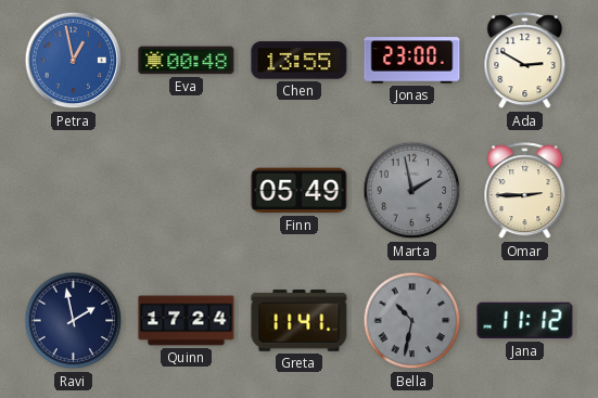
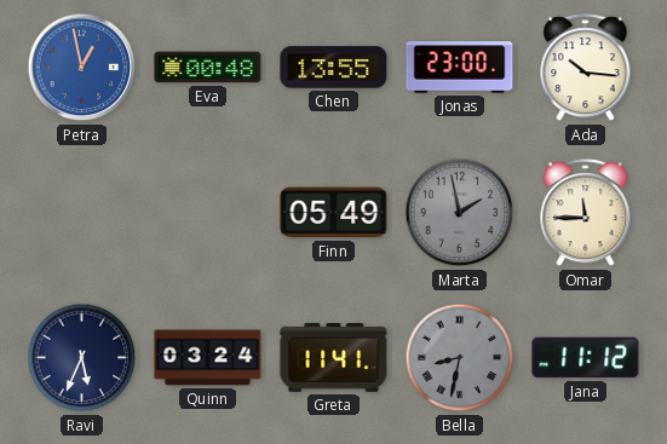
Ada: 2:50 -> 10:16 (586, 68)
Omar: 2:45 -> 11:45 (586, 213)
Ravi: 1:58 -> 5:34 (82, 358)
Quinn: 17:24 -> 03:24 (208, 358)
Bella: 10:32 -> 8:32 (460, 358)
